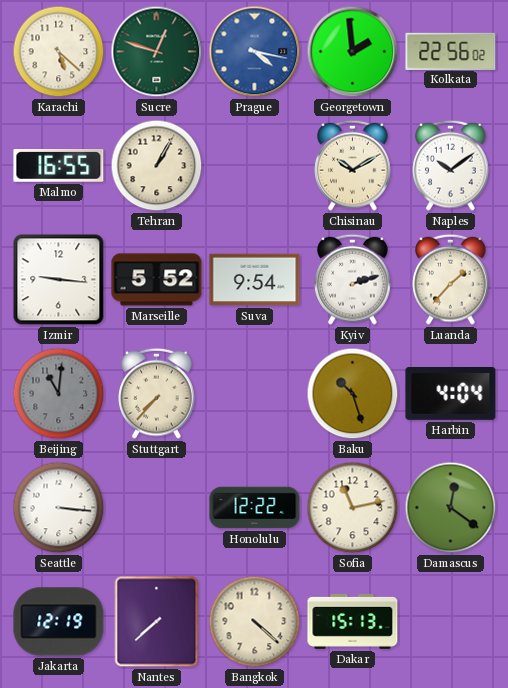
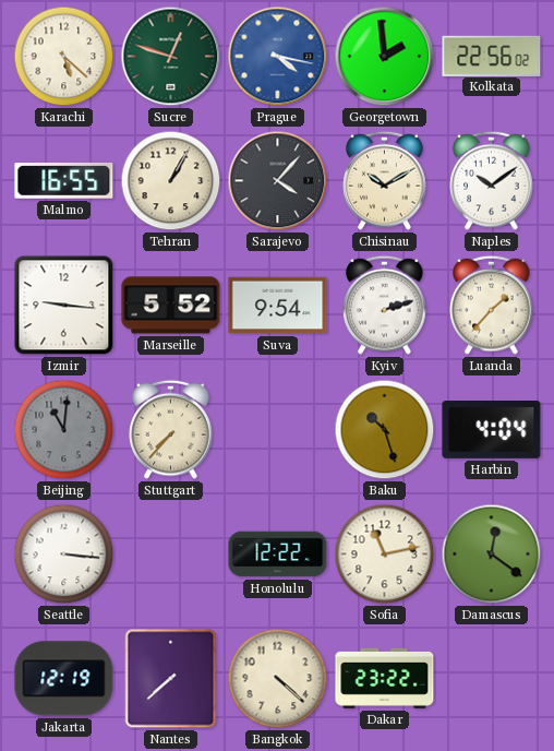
Sarajevo: none -> 4:07 (278, 181)
Dakar: 15:13 -> 23:22 (385, 678)
